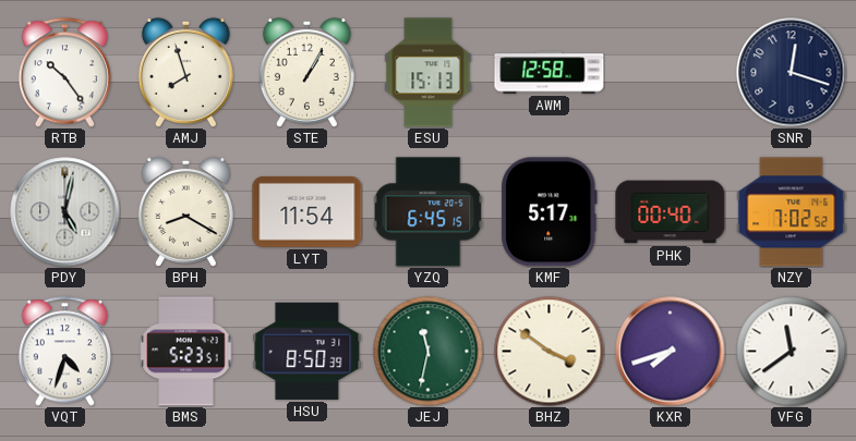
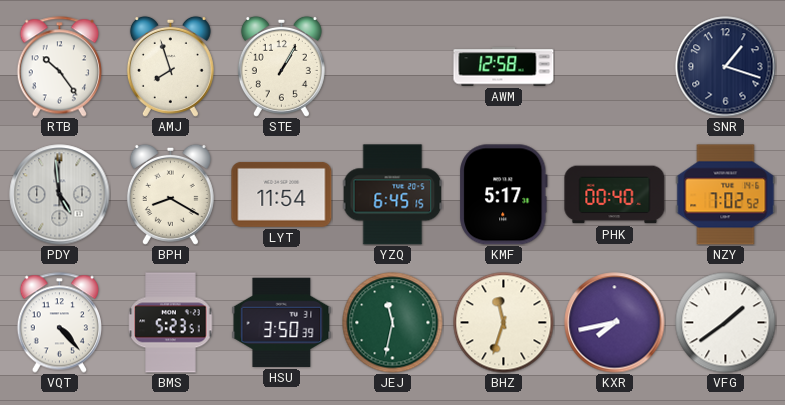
ESU: 15:13 -> none (429, 73)
SNR: 12:18 -> 1:18 (726, 67)
PDY: 5:02 -> 4:59 (60, 195)
VQT: 4:33 -> 4:23 (59, 323)
HSU: 8:50 -> 3:50 (282, 322)
BHZ: 3:51 -> 11:33 (504, 323)
KXR: 7:42 -> 7:43 (615, 323)
VFG: 11:39 -> 1:39 (726, 323)
